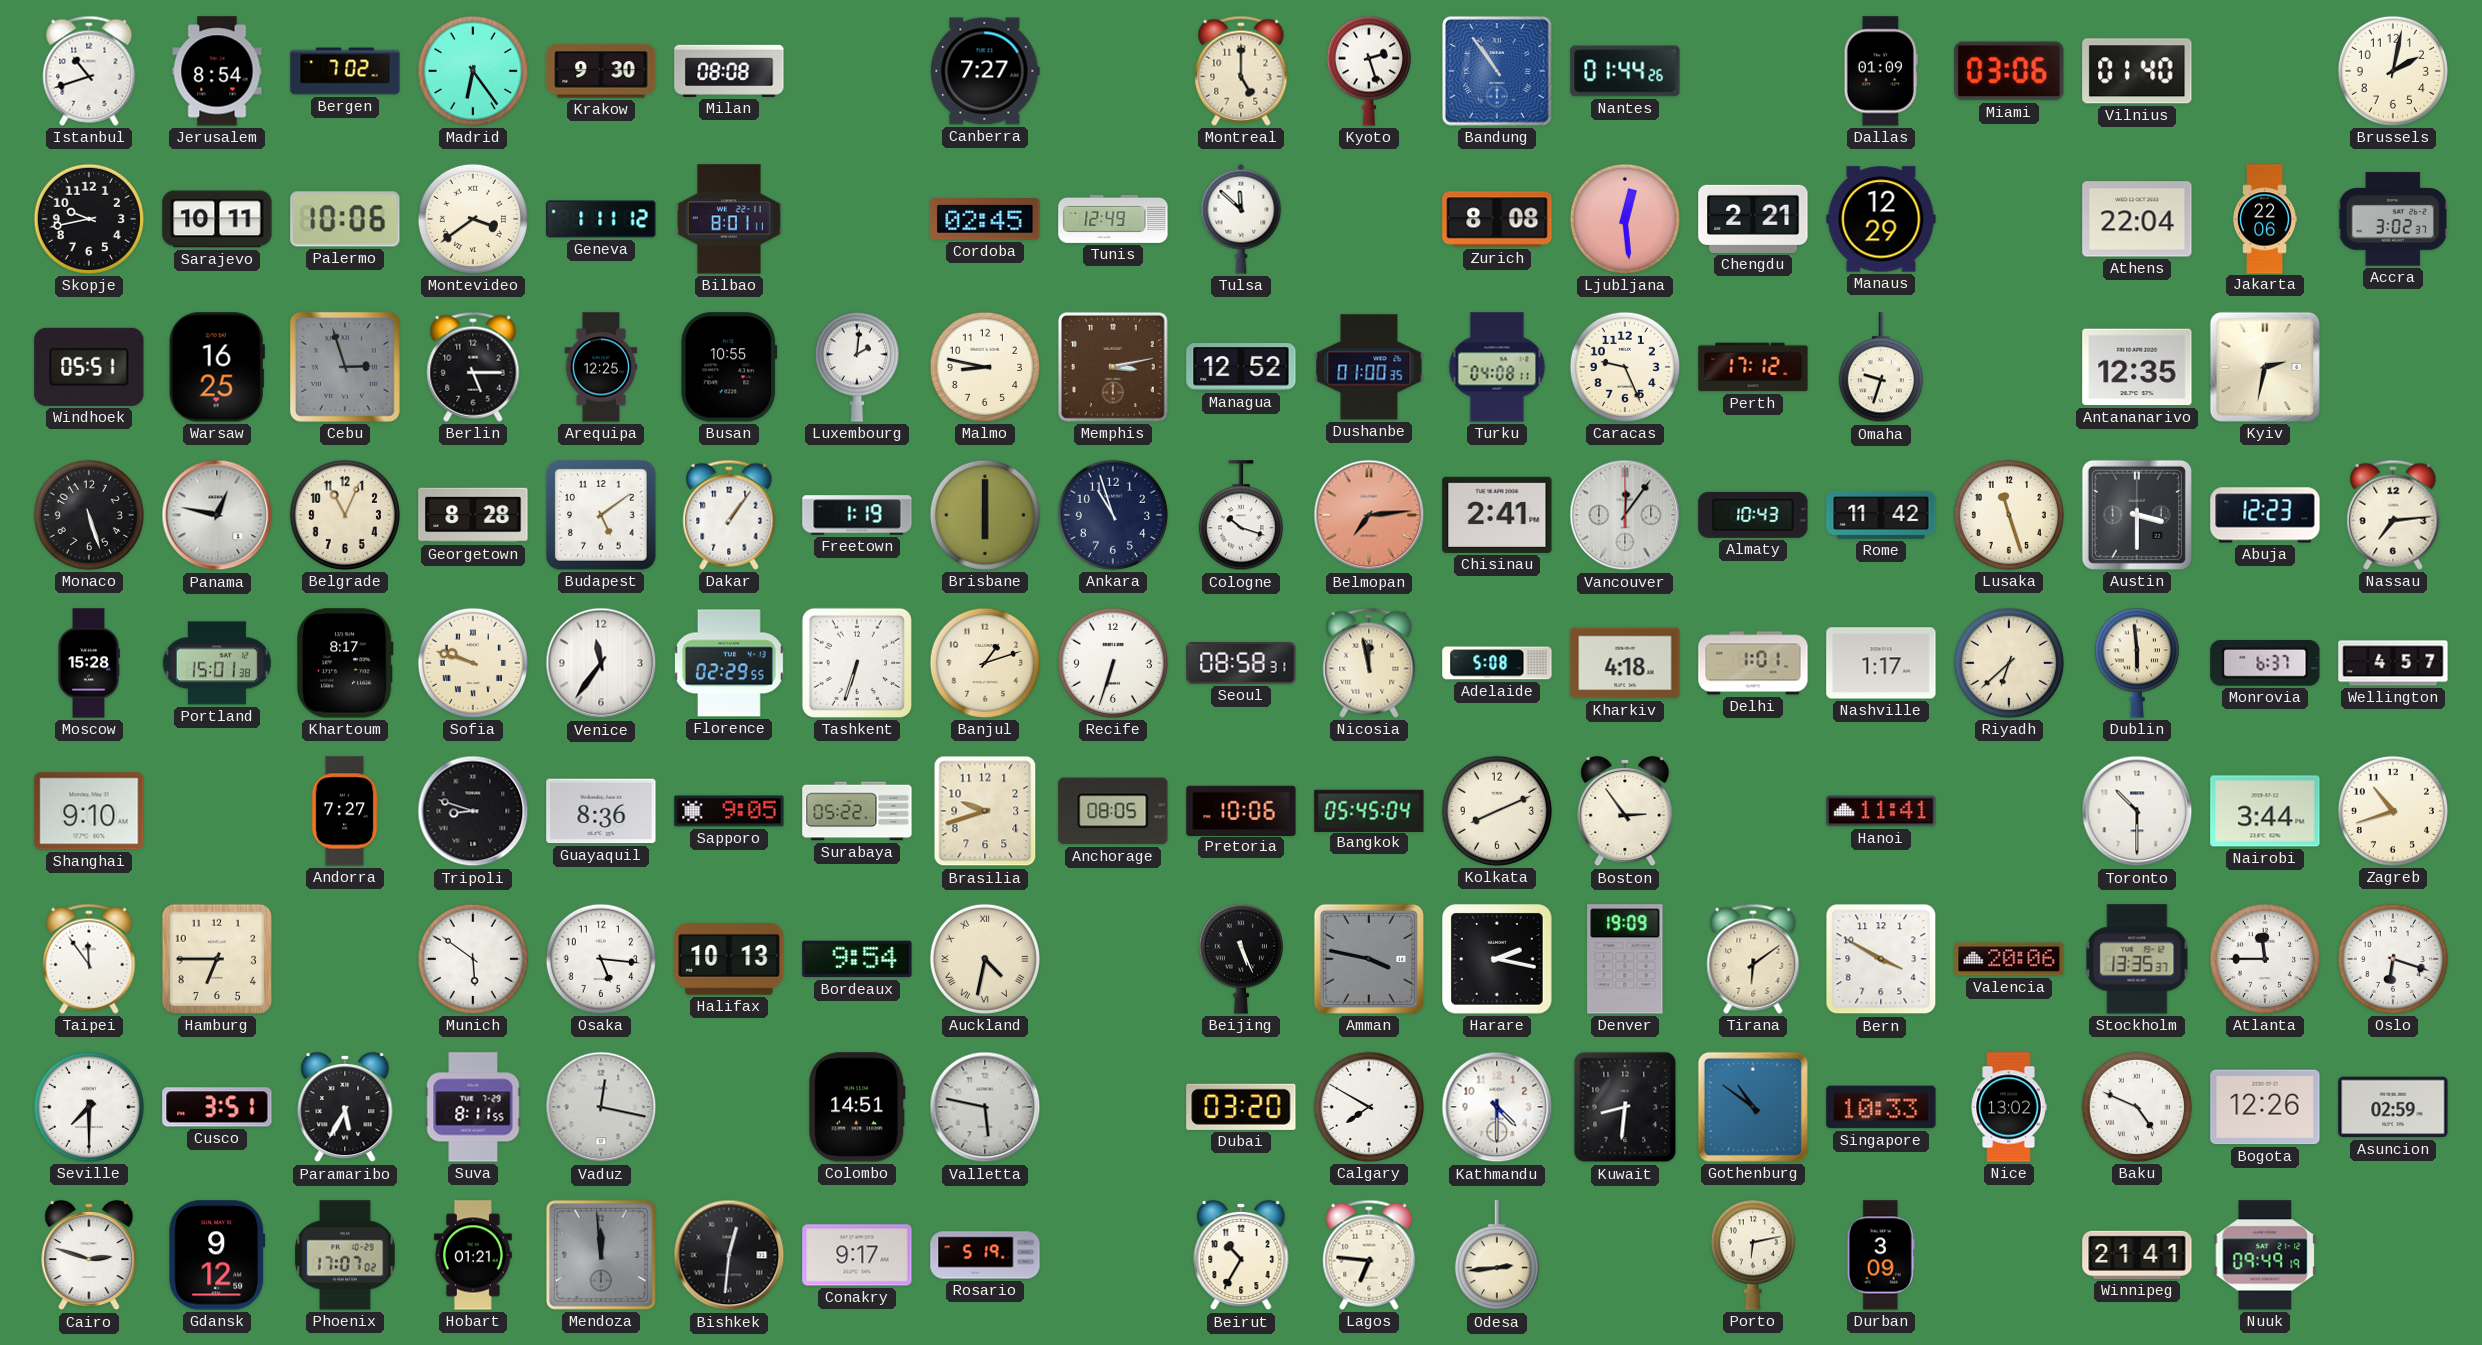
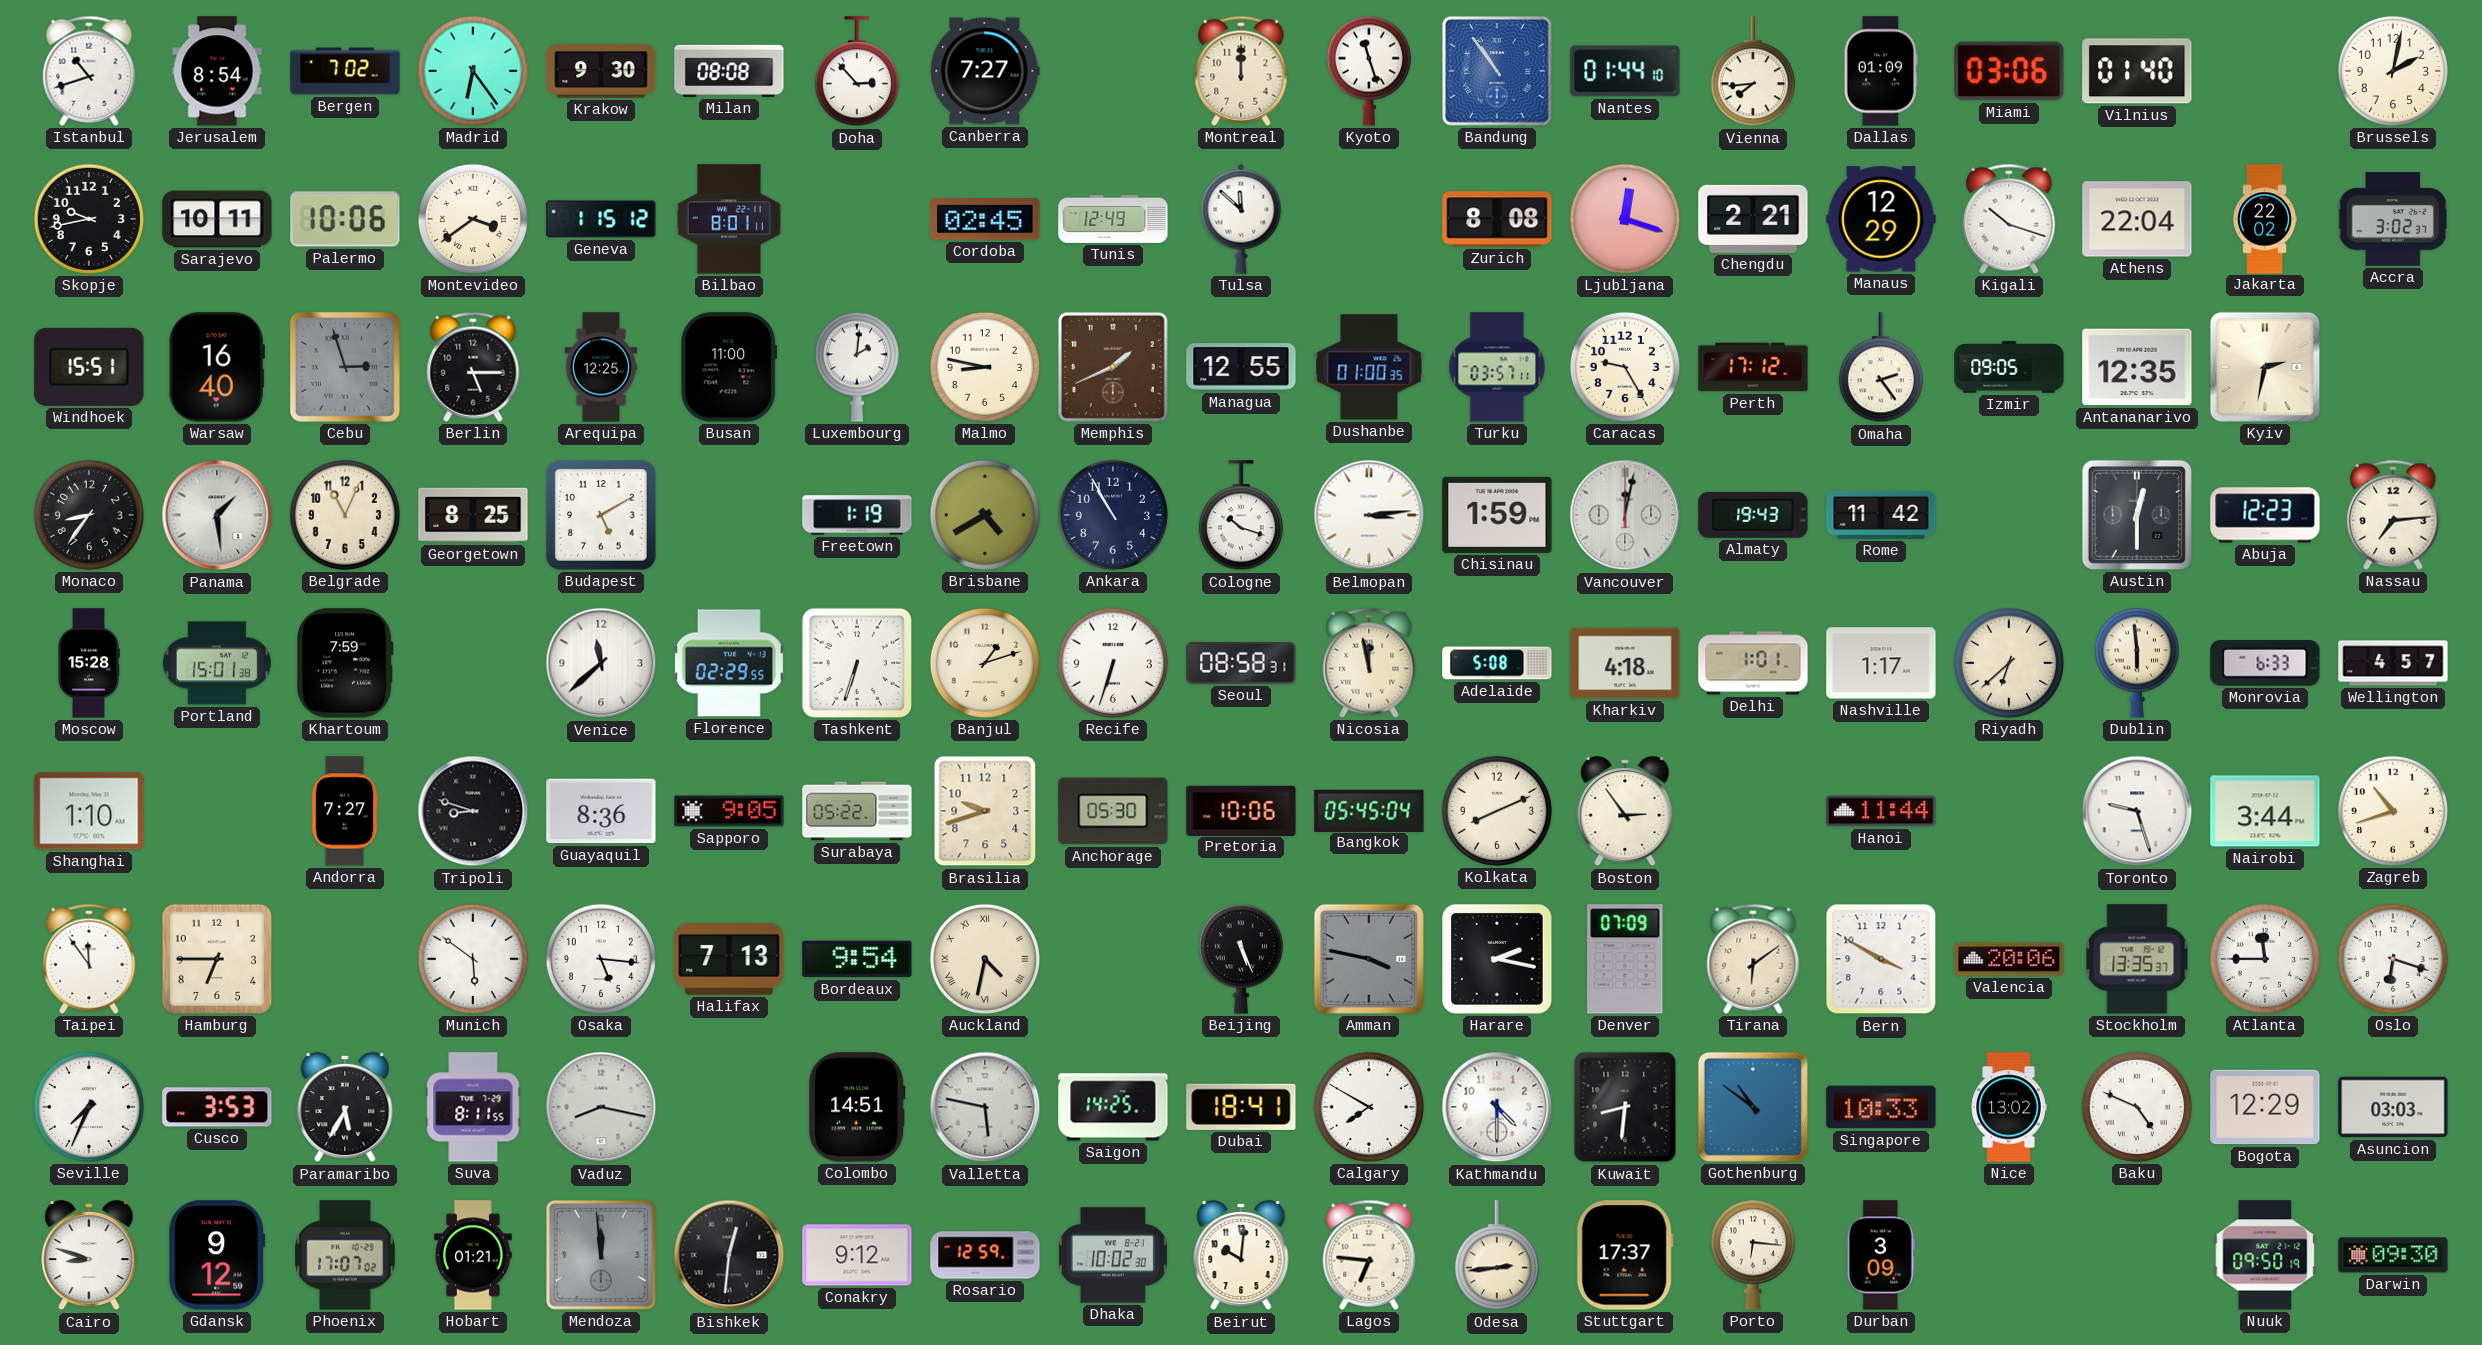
Doha: none -> 2:53 (857, 72)
Montreal: 5:00 -> 12:00 (1241, 71)
Kyoto: 2:27 -> 11:27 (1369, 71)
Nantes: 01:44:26 -> 01:44:10 (1625, 71)
Vienna: none -> 7:44 (1753, 72)
Geneva: 1:11 -> 1:15 (601, 219)
Ljubljana: 12:29 -> 12:18 (1625, 219)
Kigali: none -> 10:18 (2009, 219)
Jakarta: 22:06 -> 22:02 (2265, 219)
Windhoek: 05:51 -> 15:51 (89, 367)
Warsaw: 16:25 -> 16:40 (217, 367)
Busan: 10:55 -> 11:00 (729, 367)
Memphis: 3:13 -> 1:41 (1113, 367)
Managua: 12:52 -> 12:55 (1241, 367)
Turku: 04:08 -> 03:57 (1497, 367)
Caracas: 9:26 -> 9:25 (1625, 367)
Omaha: 9:33 -> 2:24 (1881, 368)
Izmir: none -> 09:05 (2009, 367)
Monaco: 5:27 -> 8:36 (89, 515)
Panama: 12:47 -> 1:29 (217, 515)
Georgetown: 8:28 -> 8:25 (473, 515)
Budapest: 5:09 -> 5:10 (601, 515)
Dakar: 1:06 -> none (729, 515)
Brisbane: 6:00 -> 4:40 (985, 515)
Ankara: 10:57 -> 10:55 (1113, 515)
Belmopan: 7:14 -> 3:14 (1369, 515)
Belmopan dial: salmon -> white (1369, 515)
Chisinau: 2:41 -> 1:59 (1497, 515)
Vancouver: 12:06 -> 12:02 (1625, 515)
Almaty: 10:43 -> 19:43 (1753, 515)
Lusaka: 11:27 -> none (2009, 515)
Austin: 3:30 -> 12:30 (2137, 515)
Khartoum: 8:17 -> 7:59 (345, 663)
Sofia: 9:48 -> none (473, 663)
Venice: 11:36 -> 11:38 (601, 663)
Monrovia: 6:37 -> 6:33 (2265, 663)
Shanghai: 9:10 -> 1:10 (89, 811)
Anchorage: 08:05 -> 05:30 (1113, 811)
Hanoi: 11:41 -> 11:44 (1881, 811)
Toronto: 10:30 -> 9:27 (2137, 811)
Halifax: 10:13 -> 7:13 (729, 960)
Denver: 19:09 -> 07:09 (1625, 959)
Seville: 7:30 -> 7:34 (89, 1107)
Cusco: 3:51 -> 3:53 (217, 1107)
Vaduz: 12:17 -> 8:17 (601, 1107)
Saigon: none -> 14:25 (1113, 1107)
Dubai: 03:20 -> 18:41 (1241, 1107)
Bogota: 12:26 -> 12:29 (2265, 1107)
Asuncion: 02:59 -> 03:03 (2393, 1107)
Cairo: 2:48 -> 8:48 (89, 1255)
Conakry: 9:17 -> 9:12 (857, 1255)
Rosario: 5:19 -> 12:59 (985, 1255)
Dhaka: none -> 10:02 (1113, 1255)
Beirut: 10:35 -> 10:01 (1241, 1255)
Stuttgart: none -> 17:37 (1625, 1255)
Porto: 6:13 -> 6:16 (1753, 1255)
Winnipeg: 21:41 -> none (2137, 1255)
Nuuk: 09:49 -> 09:50 (2265, 1255)
Darwin: none -> 09:30 (2393, 1255)
